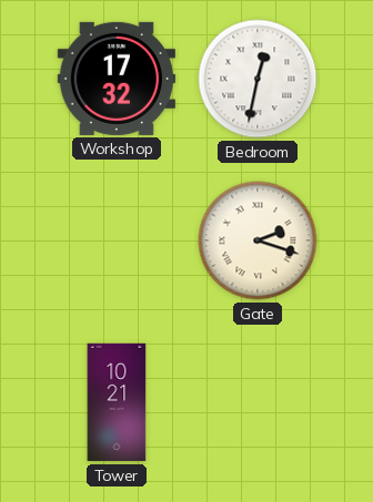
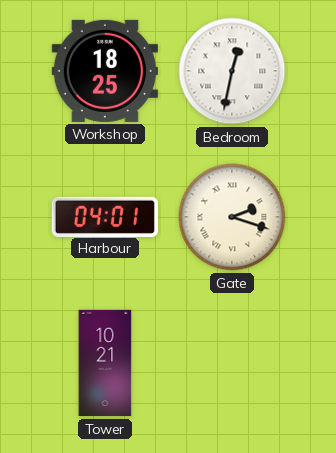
Workshop: 17:32 -> 18:25 (105, 71)
Harbour: none -> 04:01 (104, 216)
